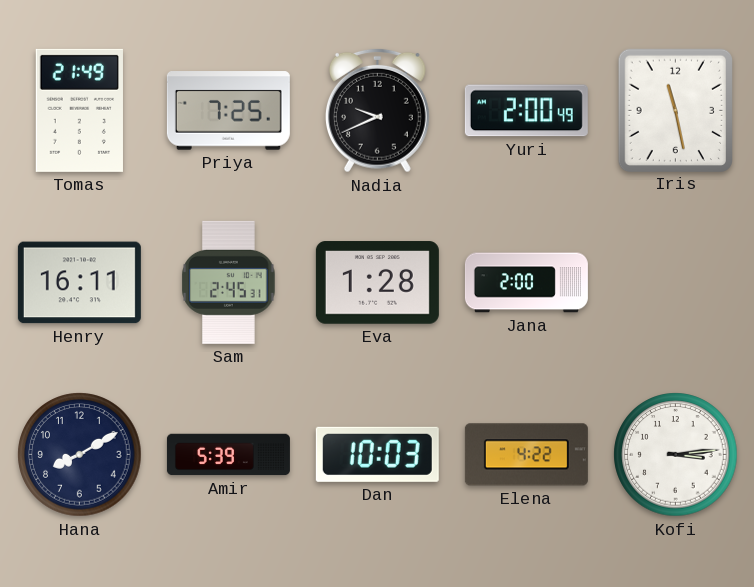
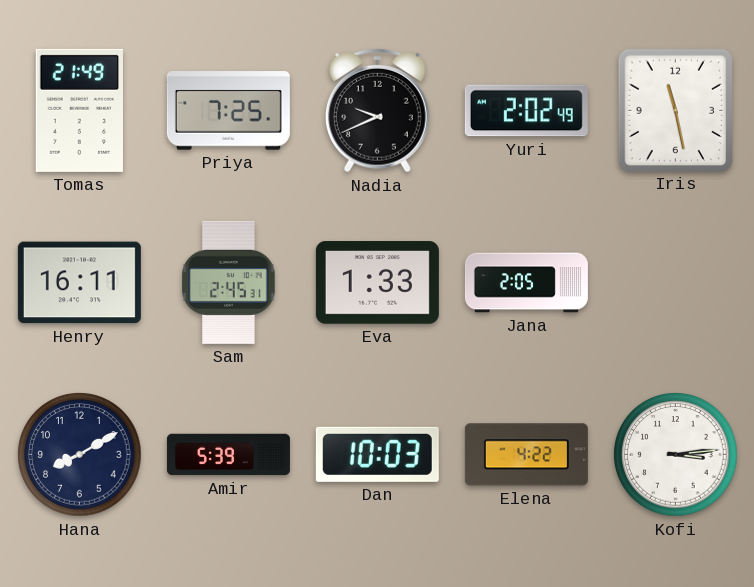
Yuri: 2:00 -> 2:02 (526, 111)
Eva: 1:28 -> 1:33 (377, 283)
Jana: 2:00 -> 2:05 (526, 283)
